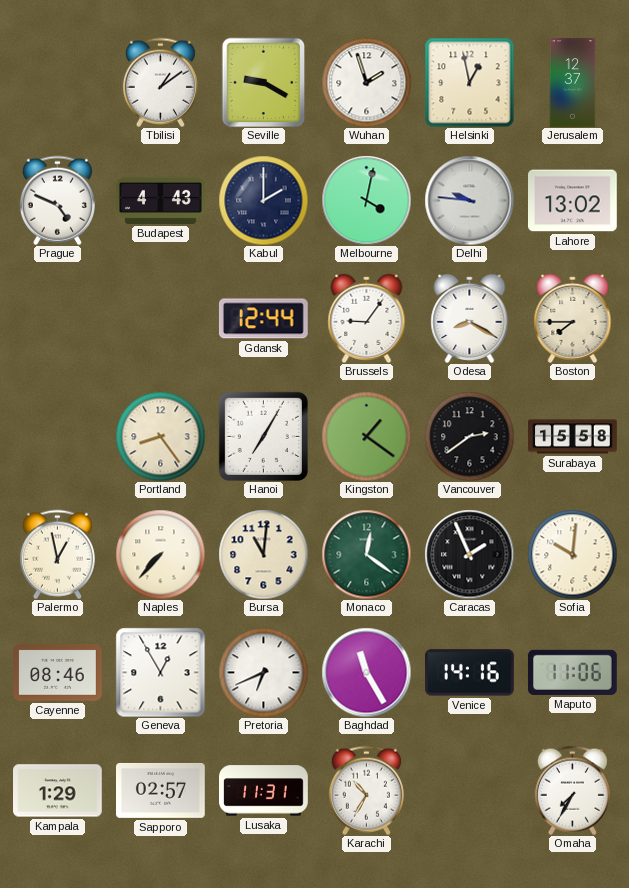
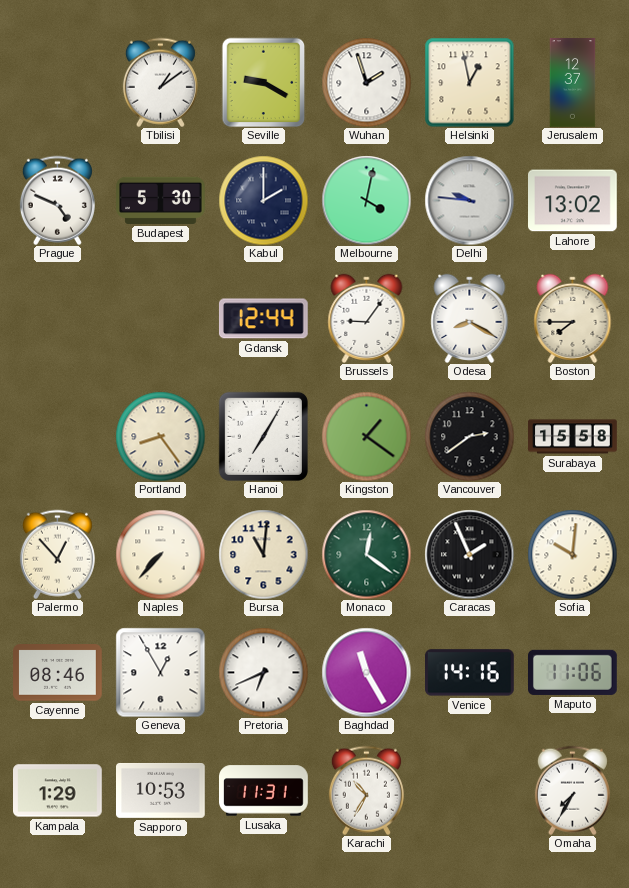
Budapest: 4:43 -> 5:30 (161, 200)
Palermo: 12:58 -> 12:53 (57, 554)
Sapporo: 02:57 -> 10:53 (161, 790)
